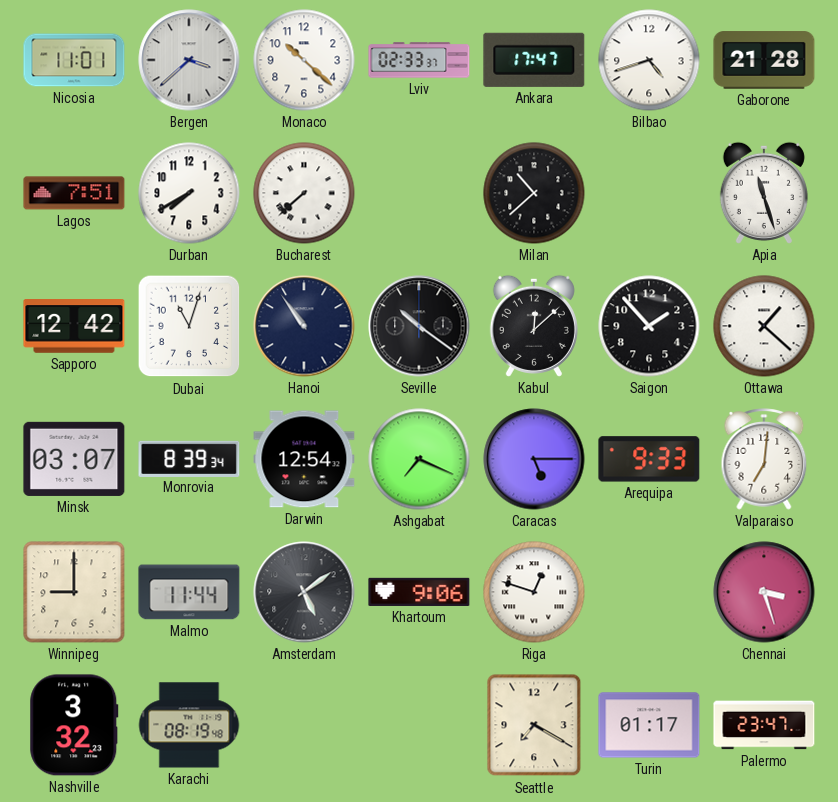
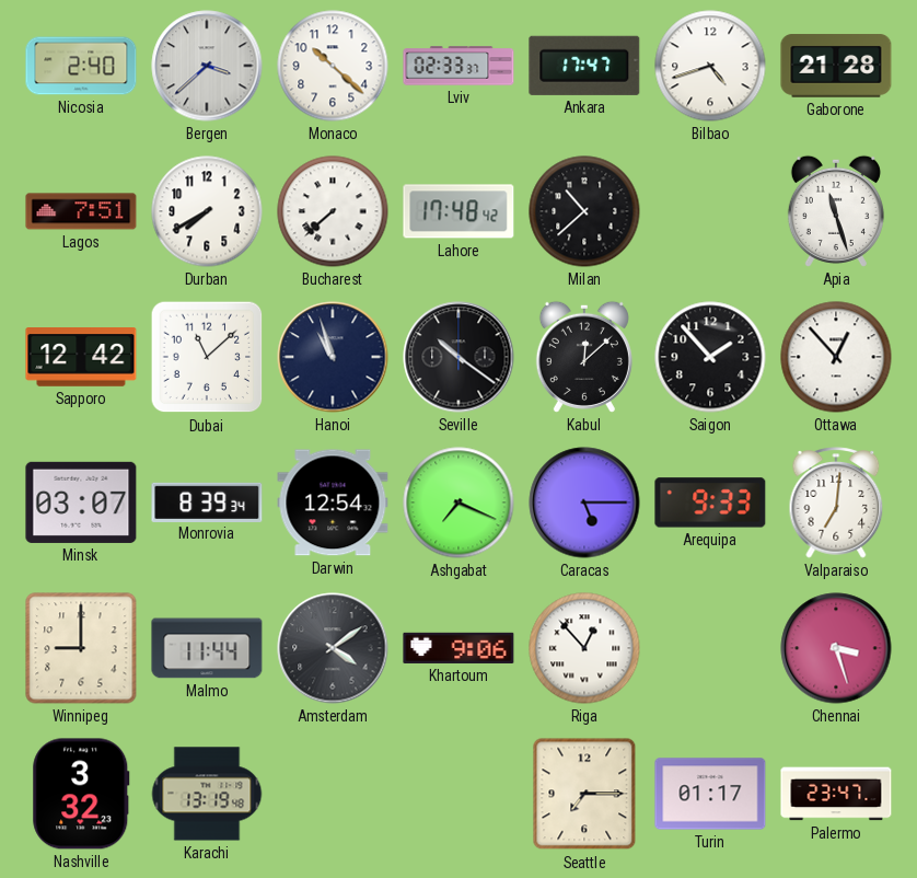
Nicosia: 11:01 -> 2:40 (81, 66)
Lahore: none -> 17:48 (458, 211)
Dubai: 11:03 -> 11:08 (207, 357)
Hanoi: 10:54 -> 10:57 (333, 357)
Ottawa: 1:22 -> 12:53 (836, 357)
Amsterdam: 5:09 -> 4:09 (333, 648)
Riga: 12:48 -> 12:53 (584, 648)
Karachi: 08:19 -> 13:19 (207, 794)
Seattle: 7:20 -> 7:15 (584, 794)
